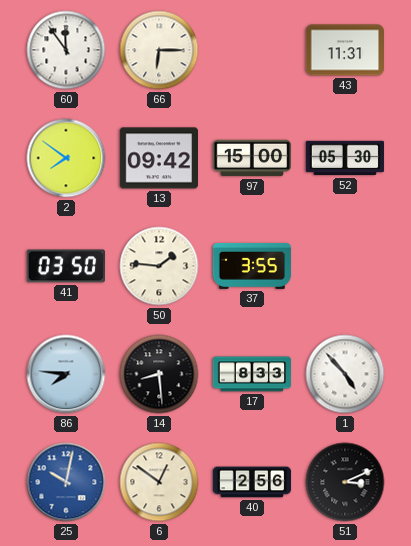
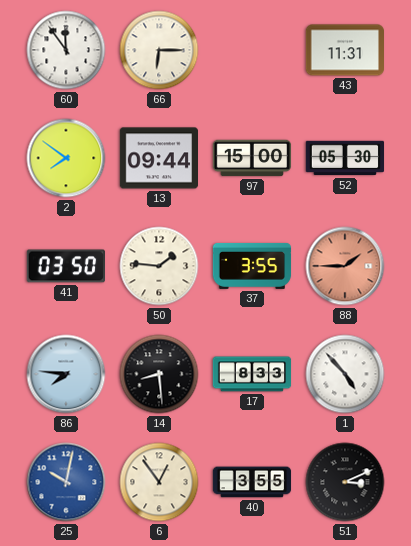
13: 09:42 -> 09:44 (158, 158)
88: none -> 1:45 (345, 266)
6: 12:51 -> 12:54 (159, 482)
40: 2:56 -> 3:55 (252, 482)
